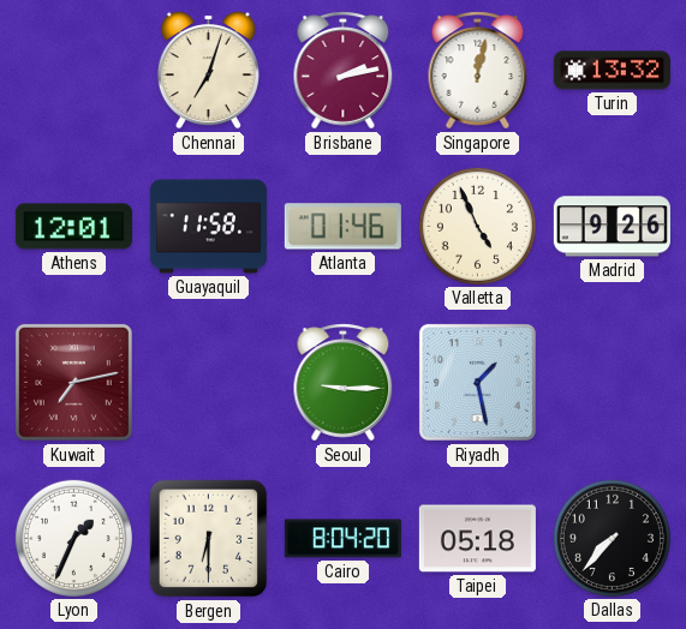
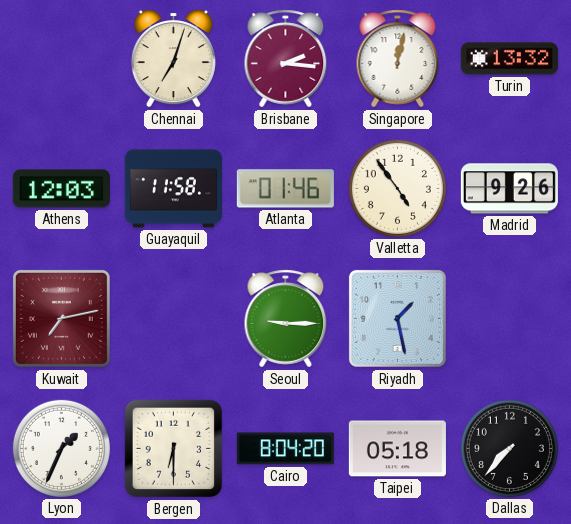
Brisbane: 2:13 -> 2:16 (286, 59)
Athens: 12:01 -> 12:03 (61, 189)
Valletta: 4:56 -> 4:54 (397, 188)
